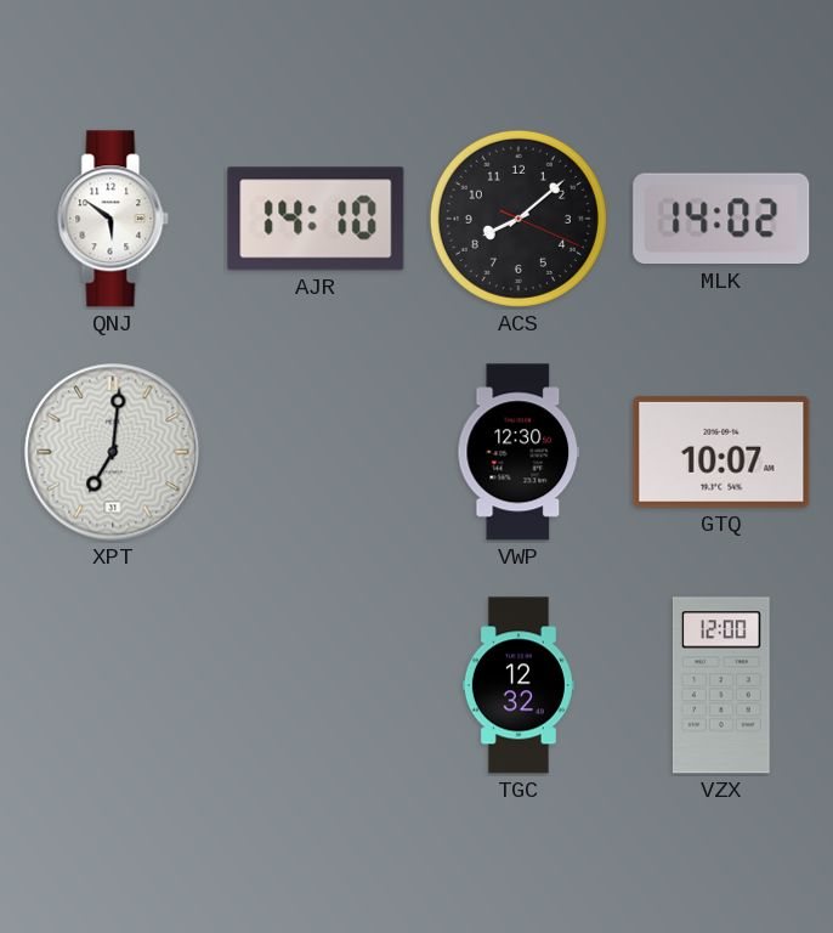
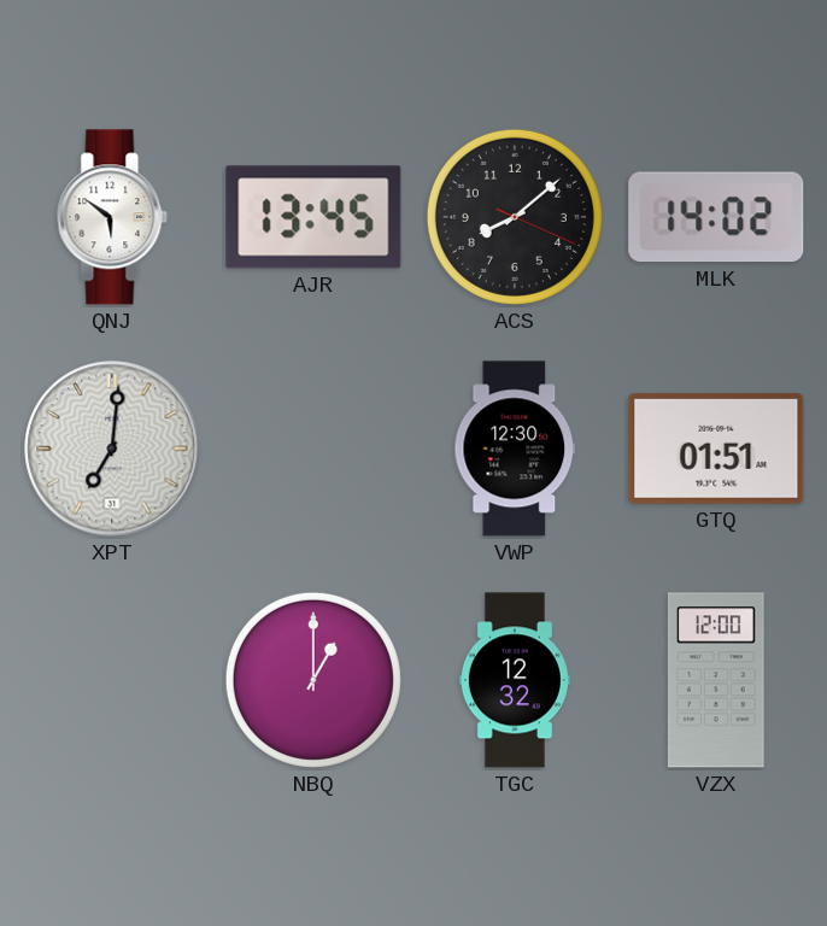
AJR: 14:10 -> 13:45 (313, 217)
GTQ: 10:07 -> 01:51 (716, 449)
NBQ: none -> 1:00 (313, 680)
